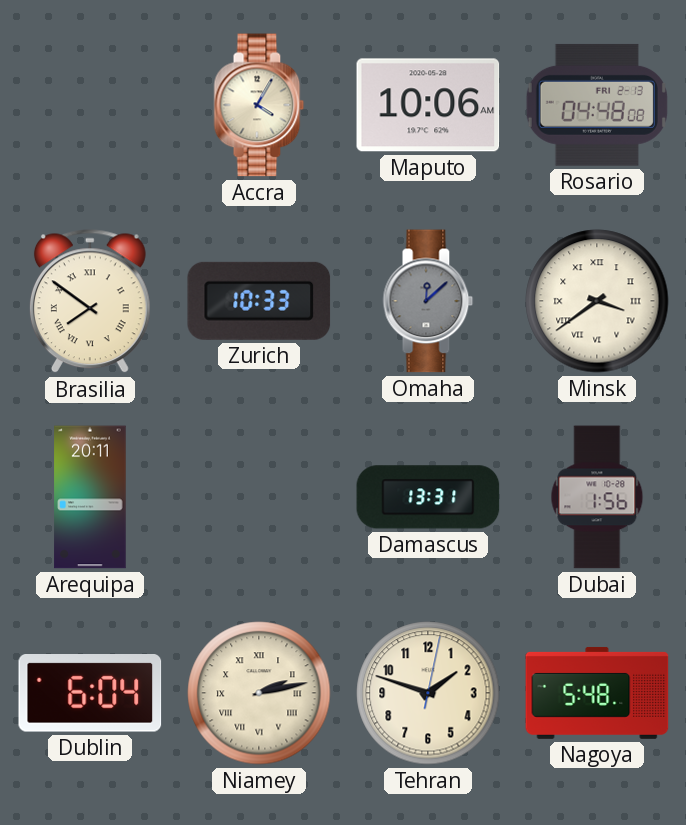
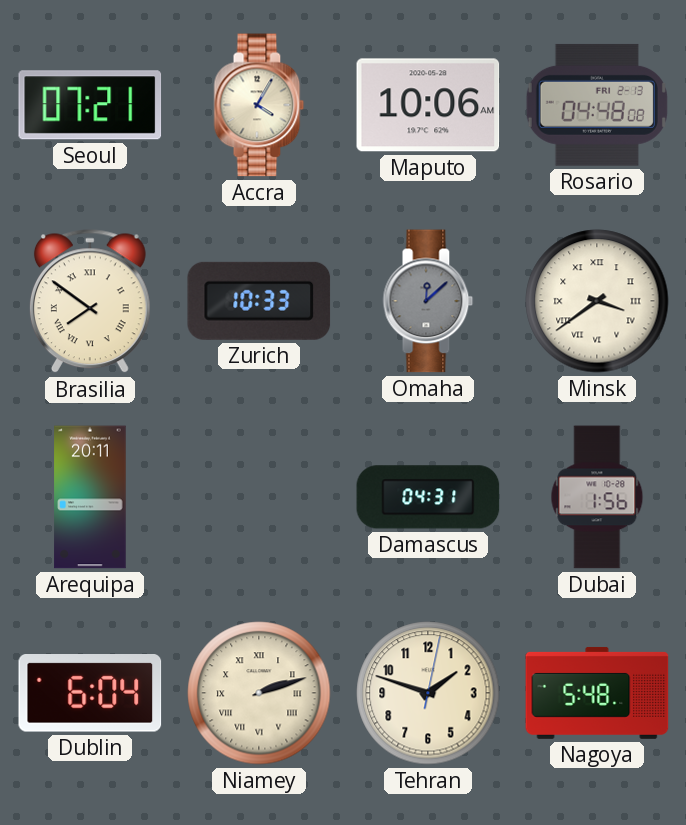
Seoul: none -> 07:21 (90, 105)
Damascus: 13:31 -> 04:31 (428, 497)
Niamey: 2:13 -> 2:12 (259, 693)
